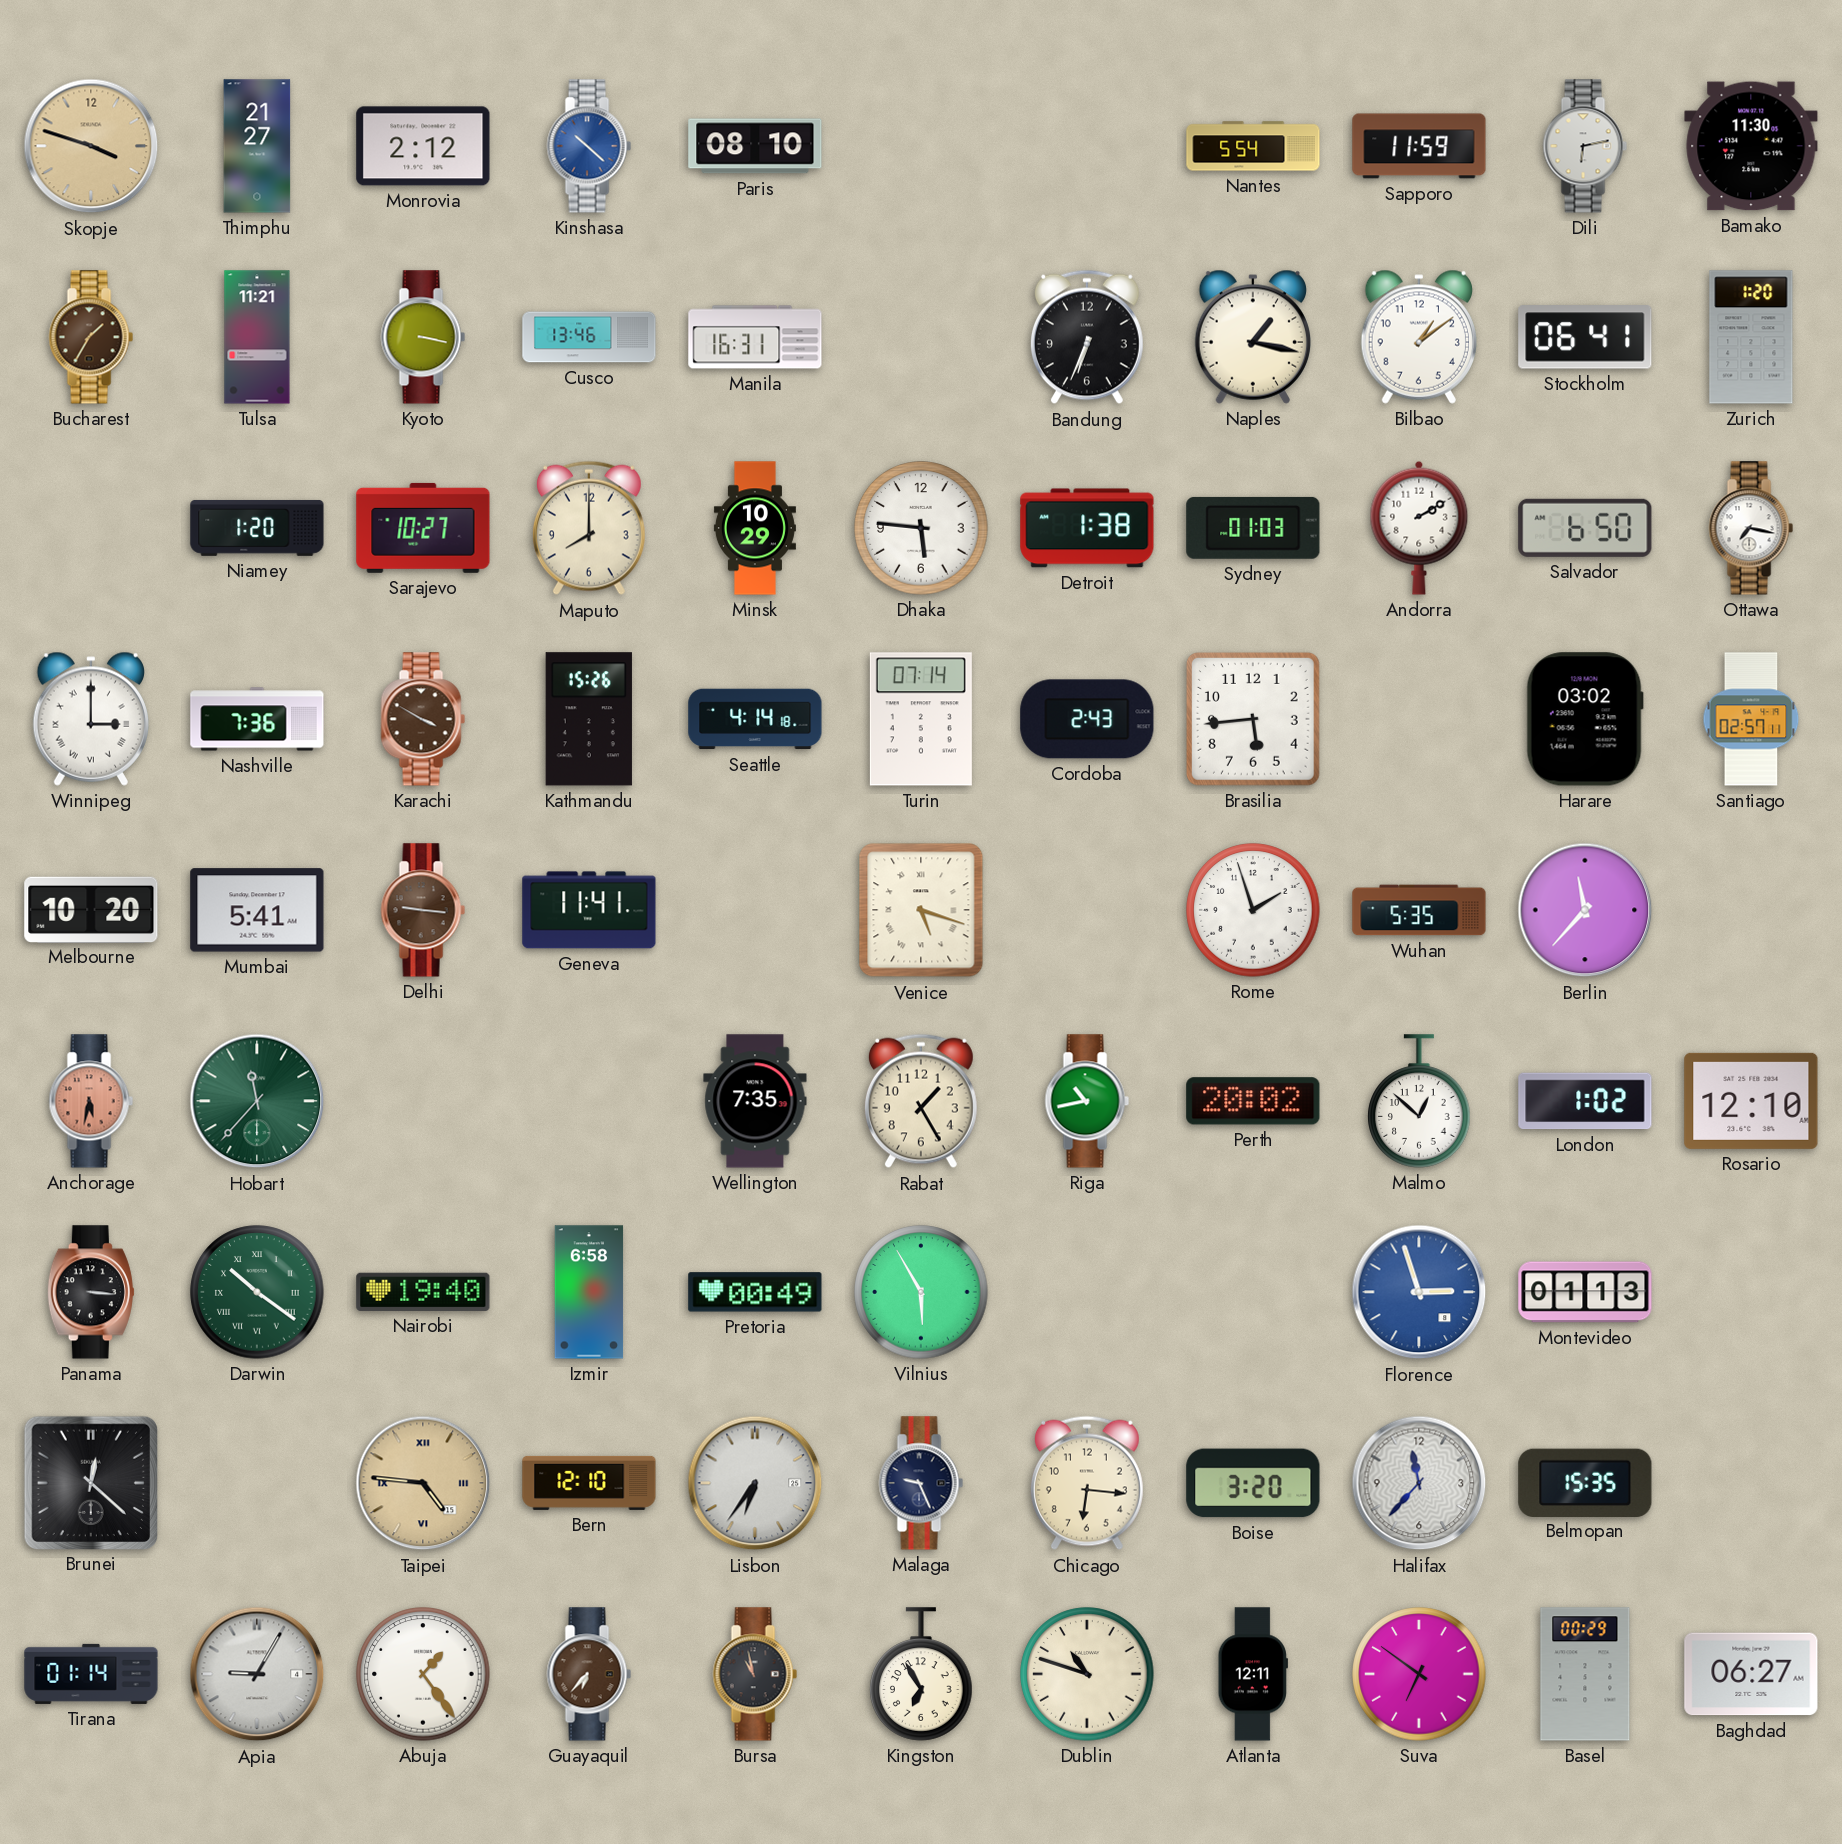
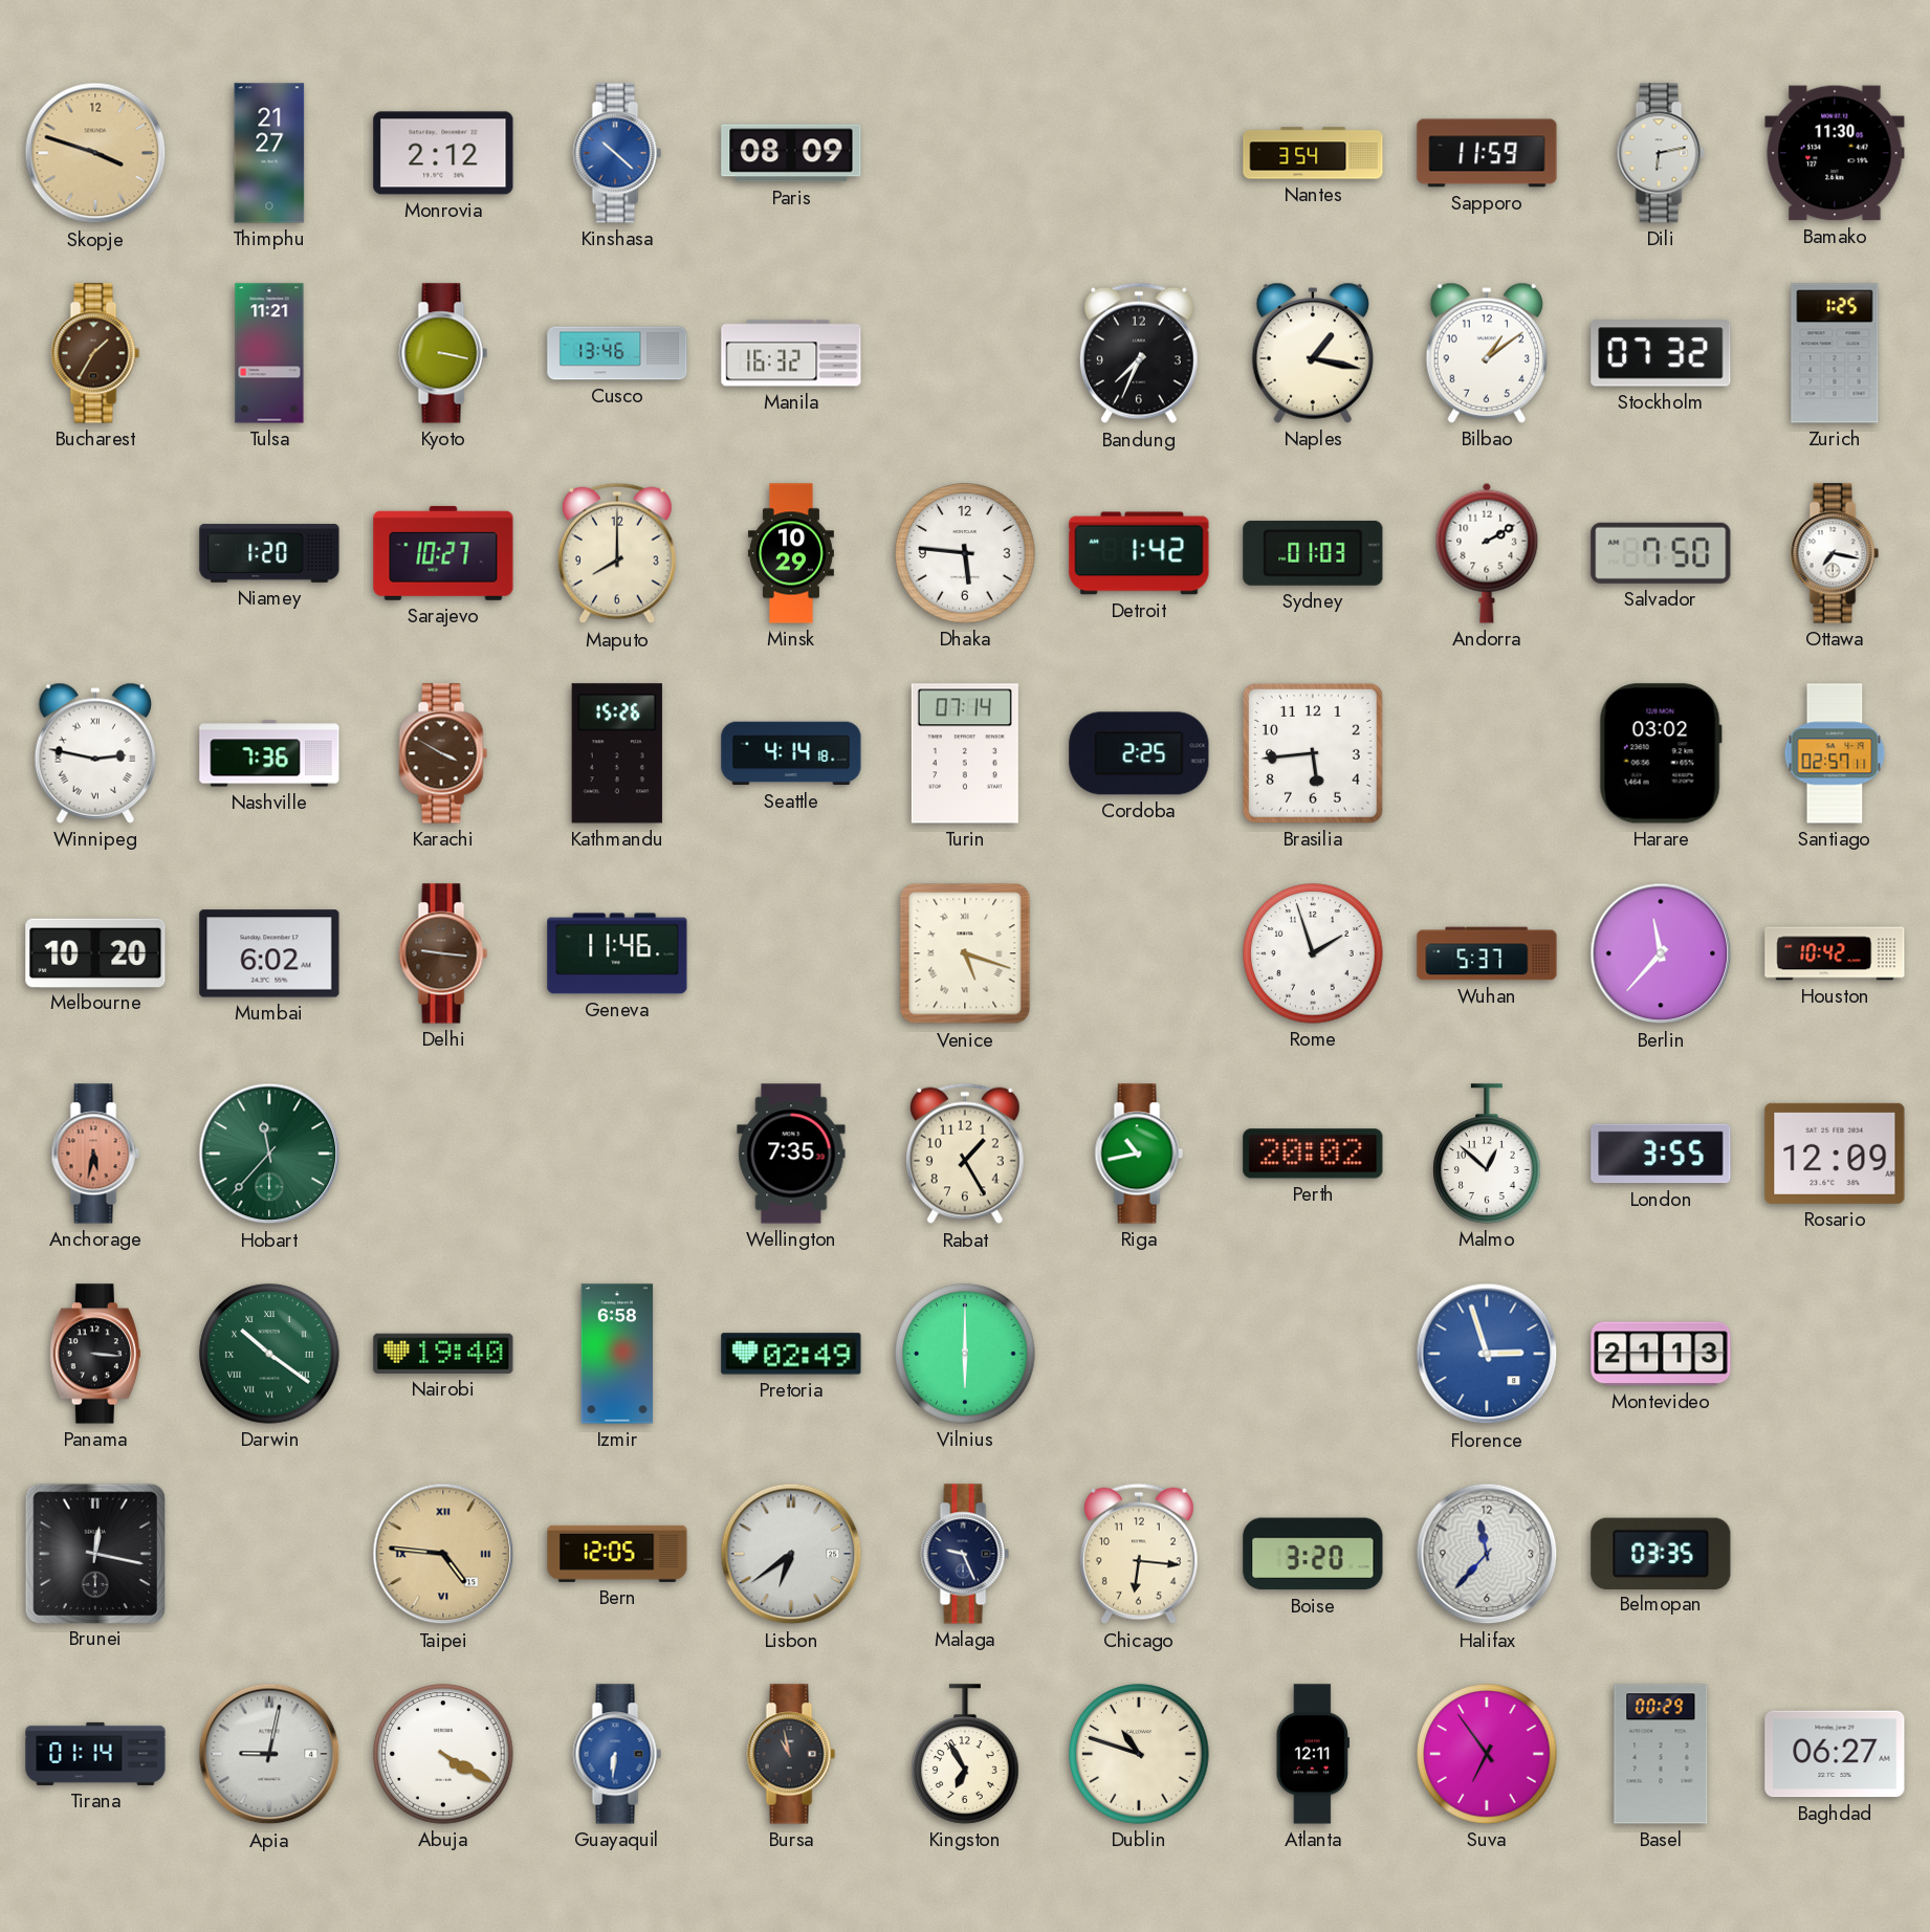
Paris: 08:10 -> 08:09 (791, 153)
Nantes: 5:54 -> 3:54 (1313, 153)
Manila: 16:31 -> 16:32 (791, 353)
Bandung: 6:34 -> 7:34 (1139, 353)
Stockholm: 06:41 -> 07:32 (1661, 353)
Zurich: 1:20 -> 1:25 (1835, 353)
Detroit: 1:38 -> 1:42 (1139, 553)
Salvador: 6:50 -> 7:50 (1661, 553)
Winnipeg: 3:00 -> 2:47 (95, 753)
Cordoba: 2:43 -> 2:25 (1139, 753)
Mumbai: 5:41 -> 6:02 (269, 953)
Geneva: 11:41 -> 11:46 (617, 953)
Wuhan: 5:35 -> 5:37 (1487, 953)
Houston: none -> 10:42 (1835, 953)
London: 1:02 -> 3:55 (1661, 1154)
Rosario: 12:10 -> 12:09 (1835, 1154)
Pretoria: 00:49 -> 02:49 (791, 1354)
Vilnius: 5:55 -> 6:00 (965, 1354)
Montevideo: 01:13 -> 21:13 (1661, 1354)
Brunei: 12:22 -> 12:17 (94, 1553)
Bern: 12:10 -> 12:05 (617, 1554)
Lisbon: 6:36 -> 6:39 (791, 1554)
Belmopan: 15:35 -> 03:35 (1661, 1553)
Apia: 9:05 -> 9:02 (269, 1754)
Abuja: 1:24 -> 4:20 (443, 1754)
Guayaquil: 6:37 -> 6:31 (617, 1754)
Guayaquil dial: brown -> blue (617, 1754)
Suva: 6:51 -> 6:54 (1487, 1754)
